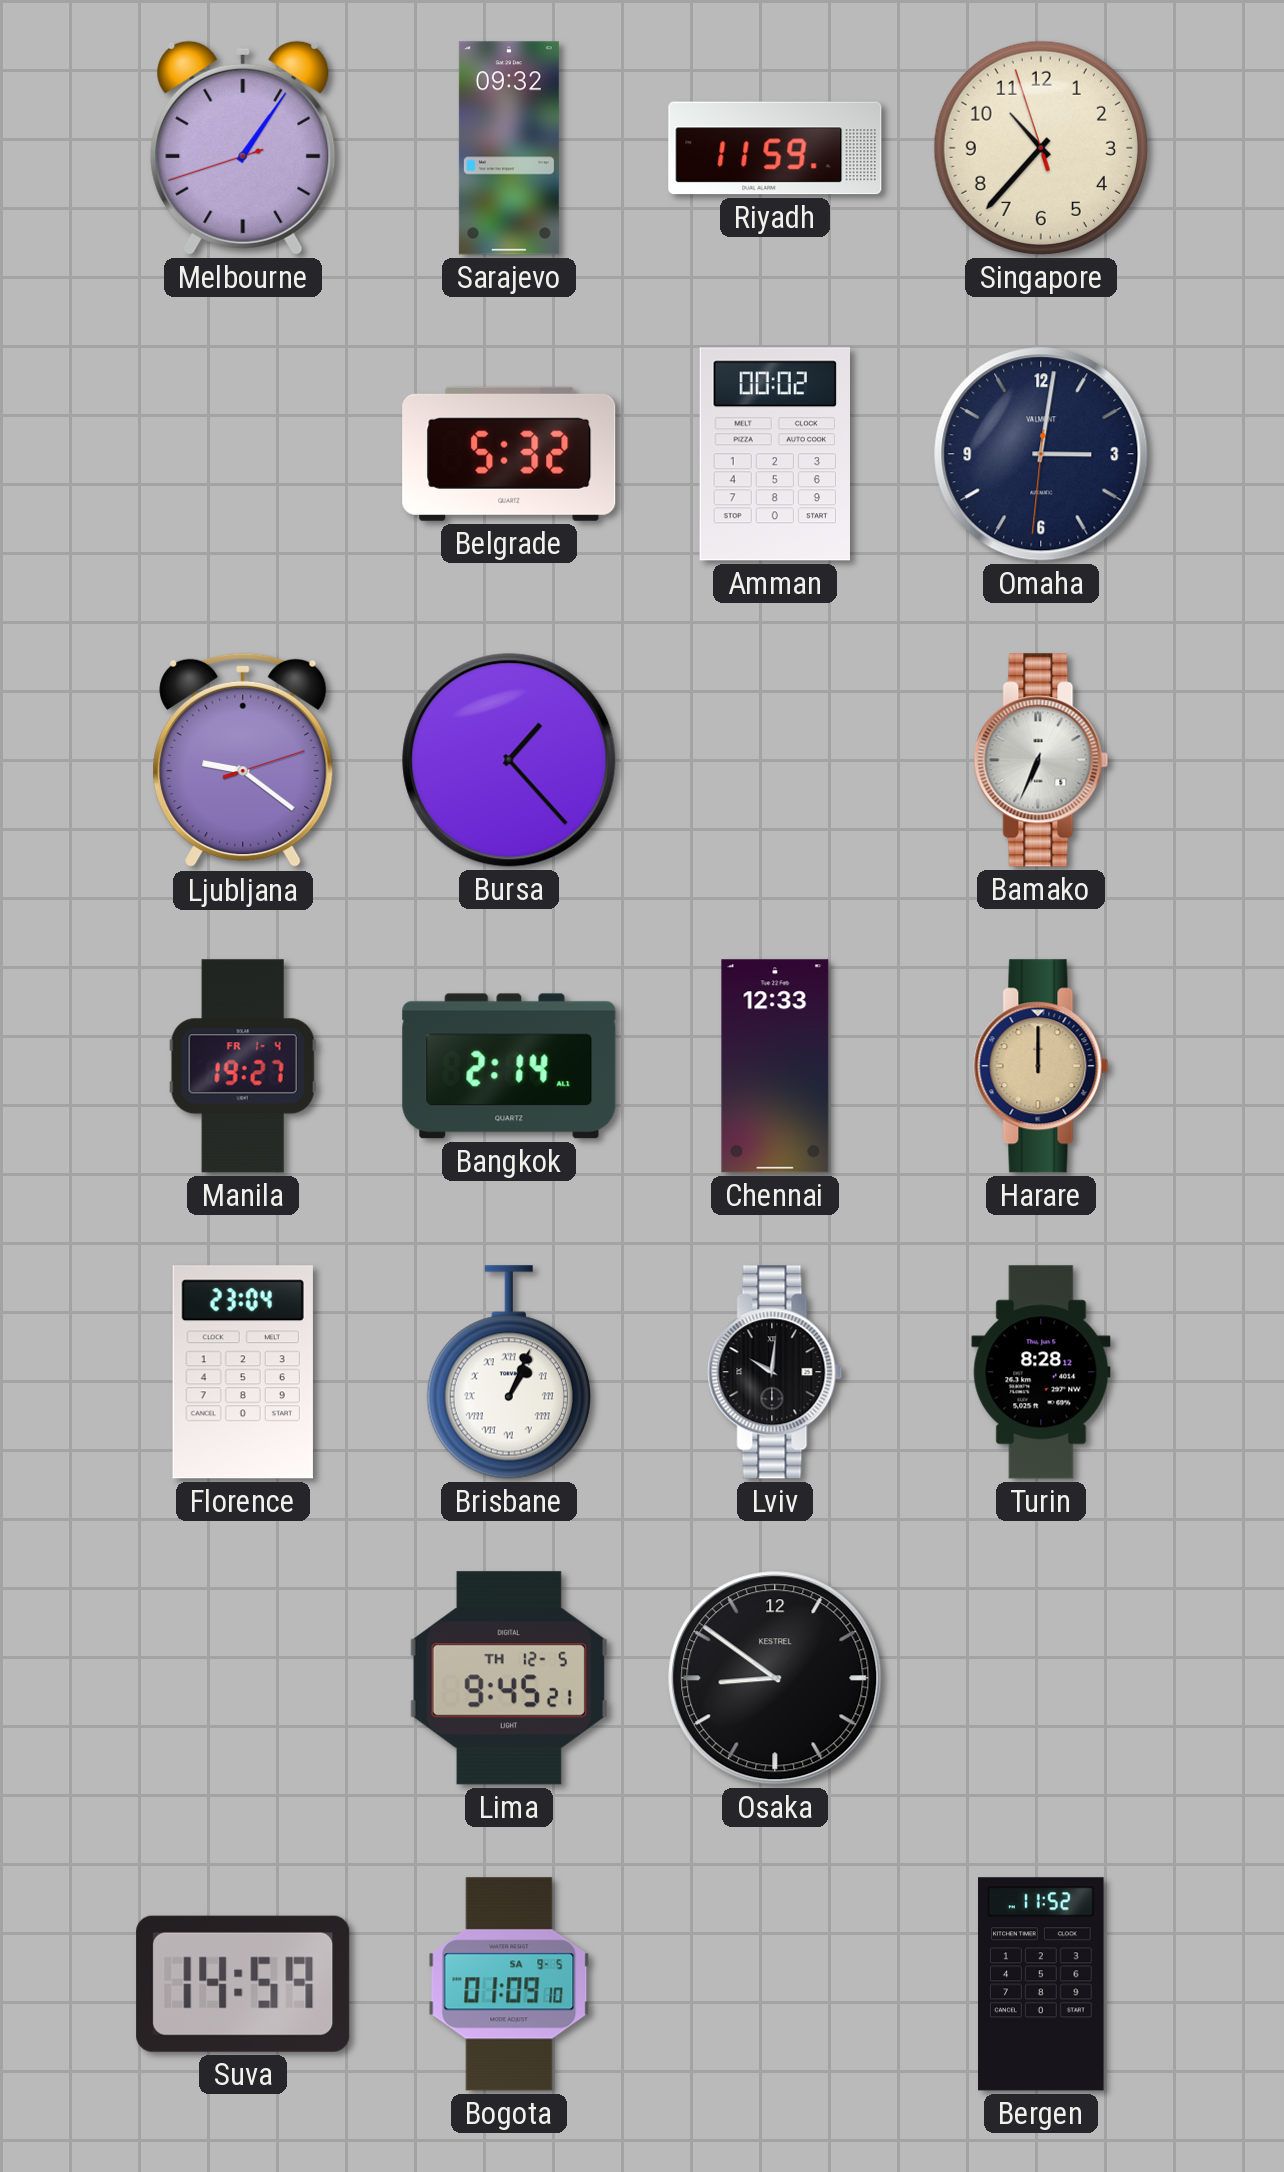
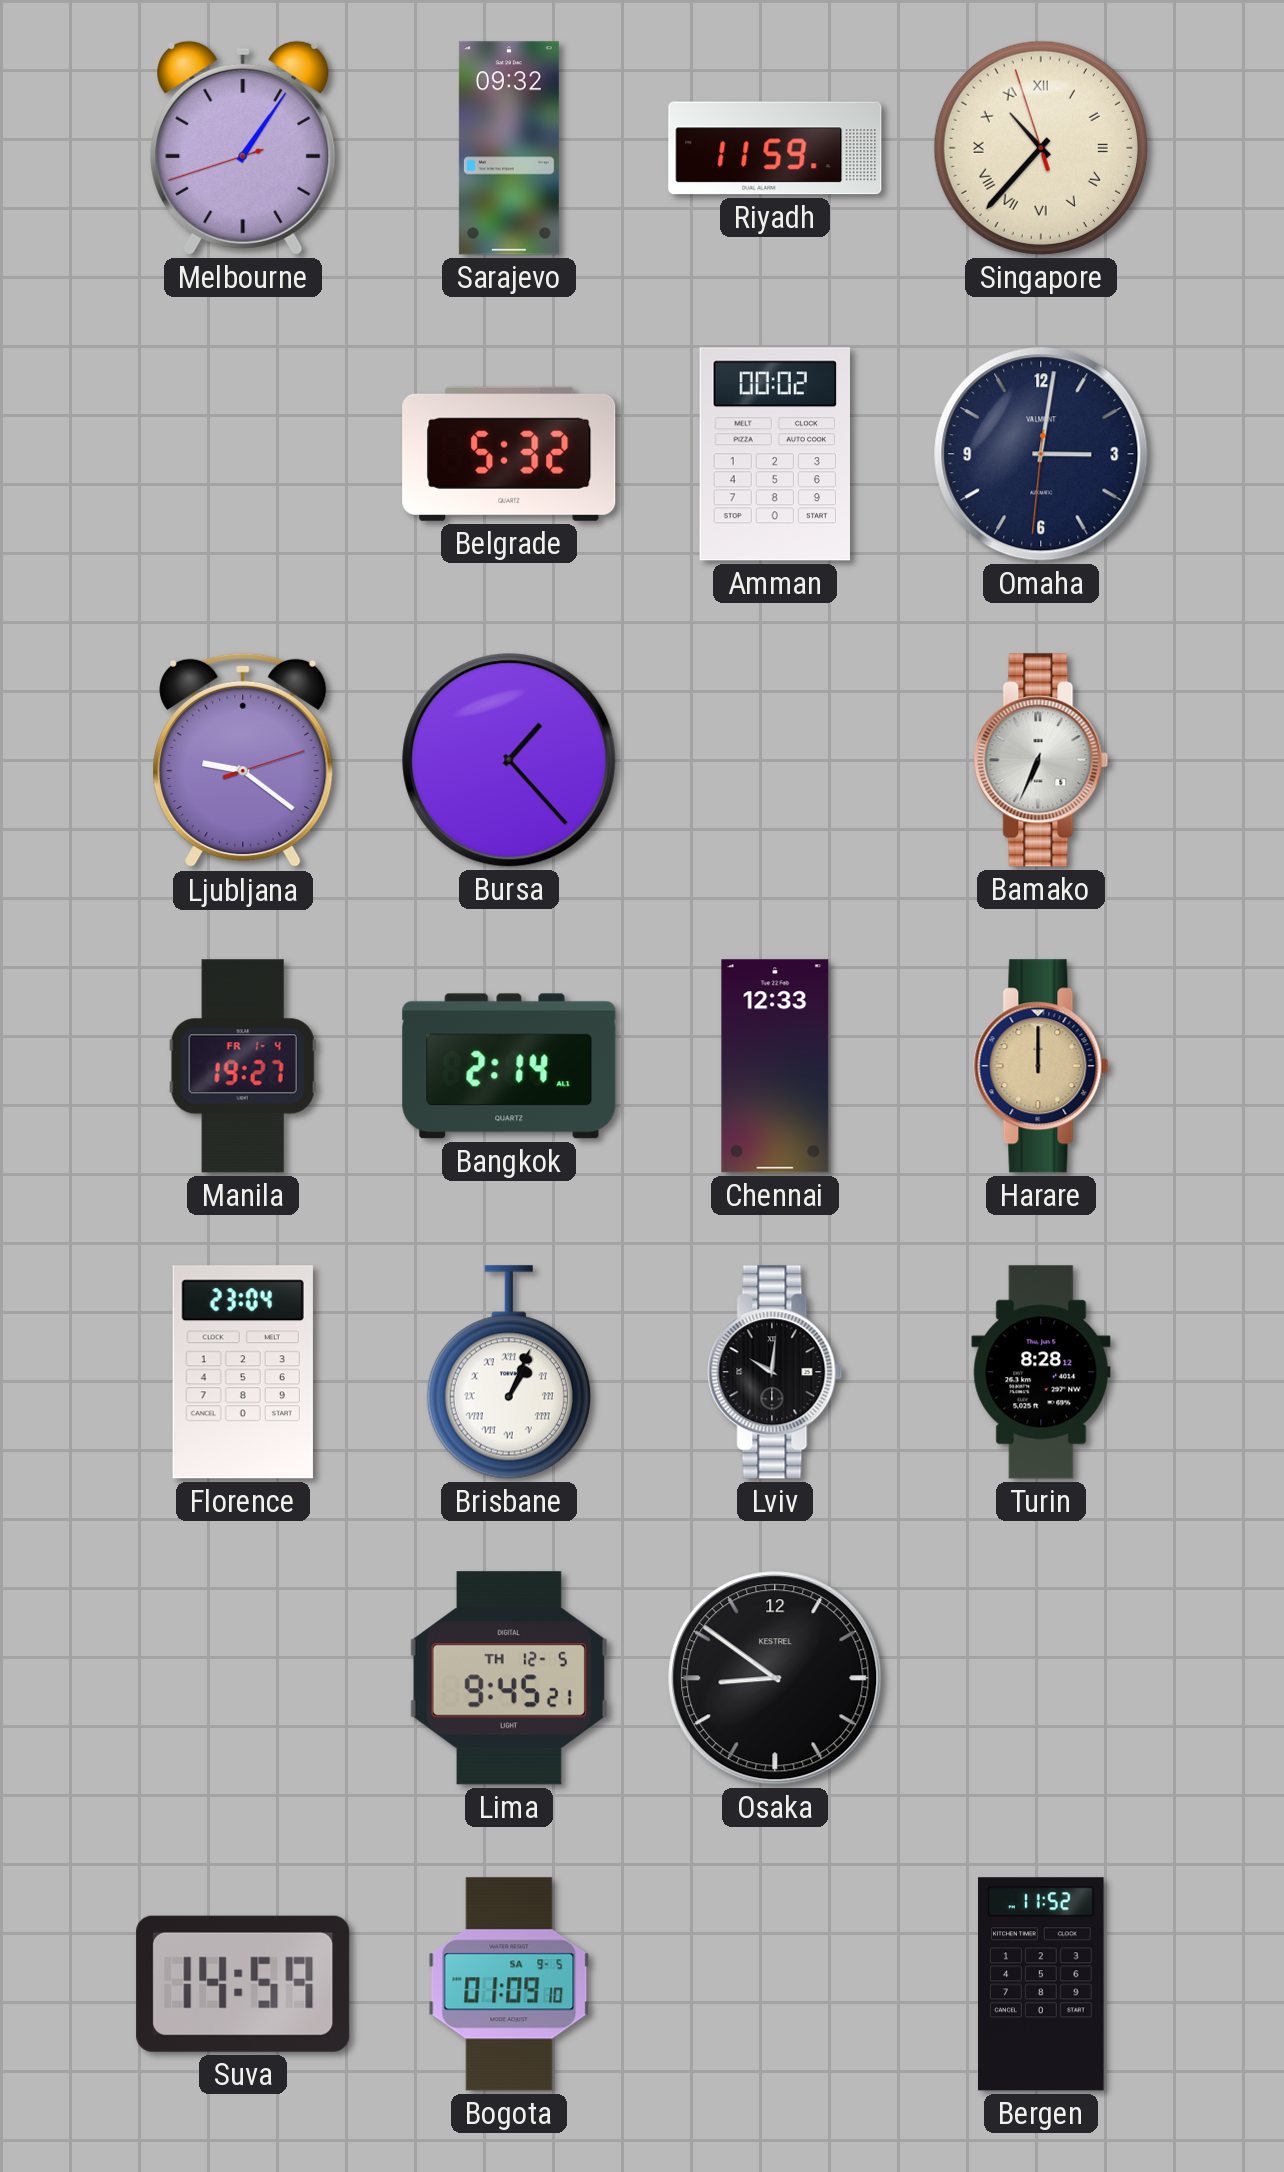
Singapore numerals: Arabic -> Roman (1041, 148)
